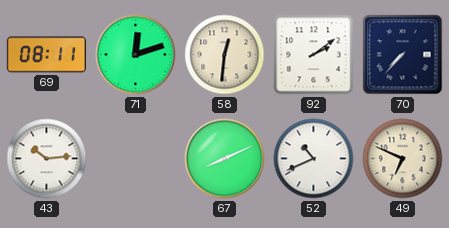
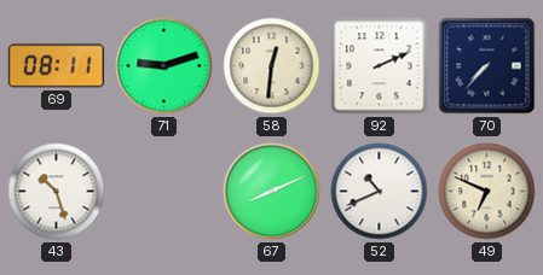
71: 12:12 -> 9:12 (164, 66)
92: 2:09 -> 2:11 (380, 66)
43: 10:14 -> 10:27 (57, 192)
